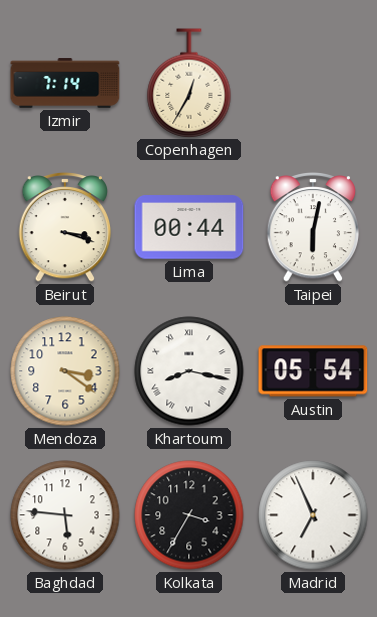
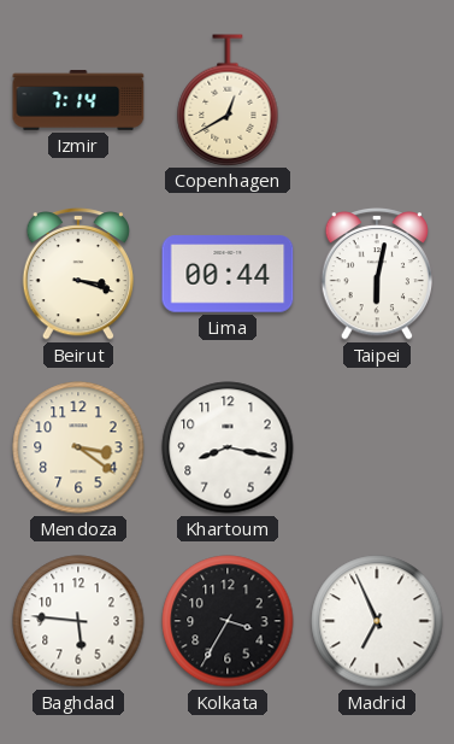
Copenhagen: 12:35 -> 12:40 (228, 100)
Khartoum numerals: Roman -> Arabic (228, 447)
Austin: 05:54 -> none (313, 371)
